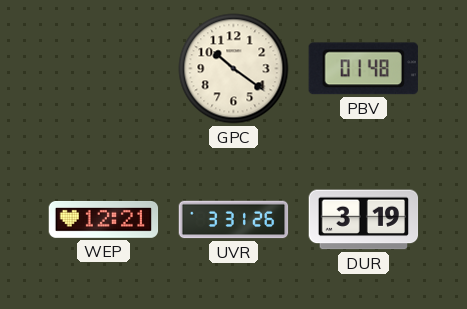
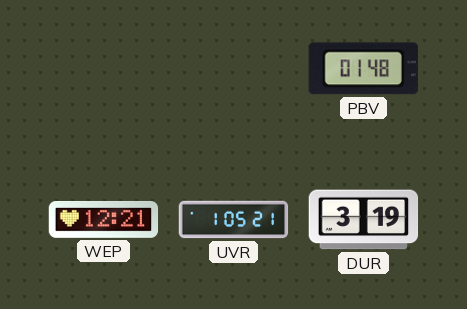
GPC: 10:21 -> none (234, 69)
UVR: 3:31 -> 1:05 (234, 220)
